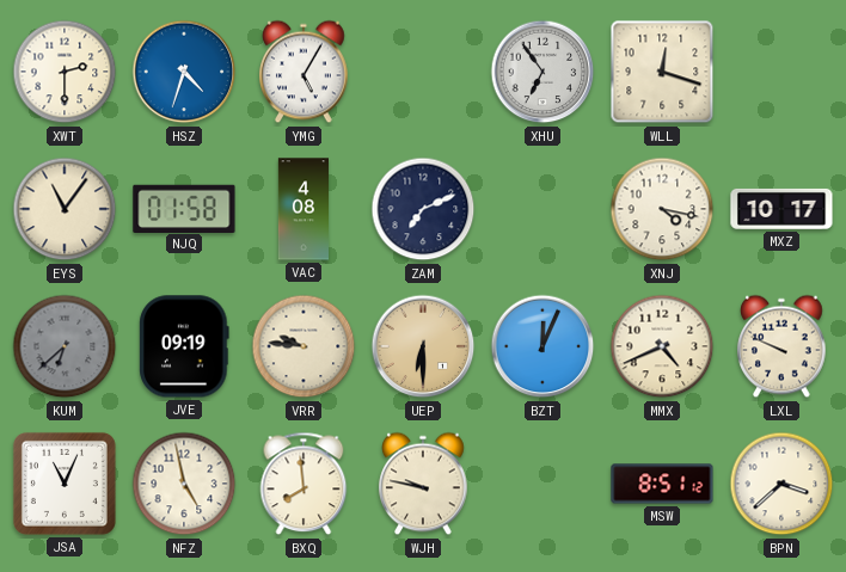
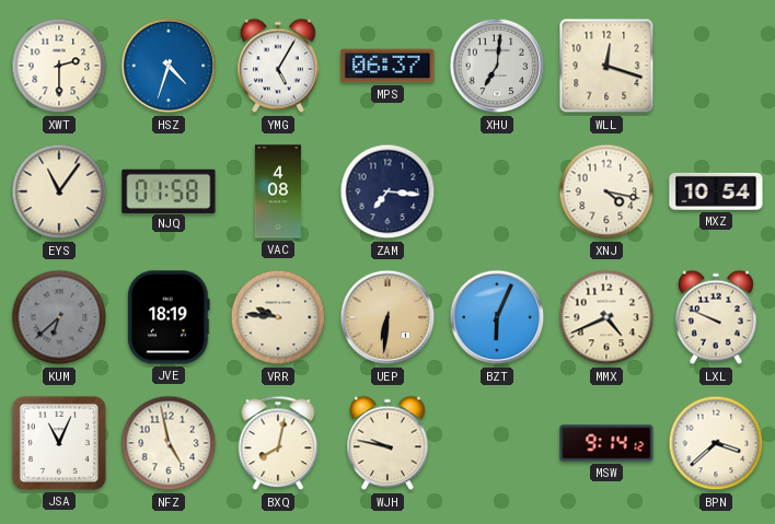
MPS: none -> 06:37 (387, 66)
XHU: 6:54 -> 7:01 (497, 66)
ZAM: 7:11 -> 7:16 (387, 191)
MXZ: 10:17 -> 10:54 (716, 191)
JVE: 09:19 -> 18:19 (169, 317)
UEP: 6:30 -> 6:31 (387, 317)
BZT: 12:04 -> 6:04 (497, 317)
BXQ: 7:59 -> 8:02 (278, 443)
MSW: 8:51 -> 9:14 (606, 443)
